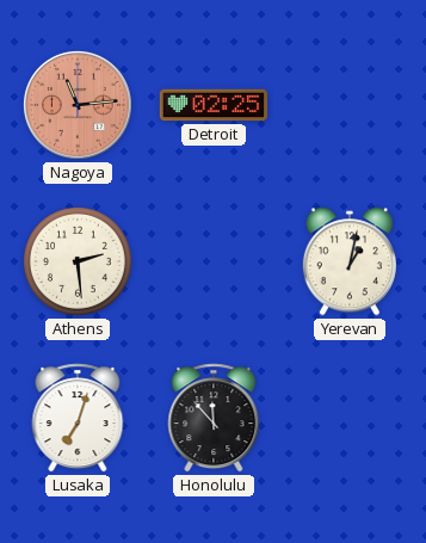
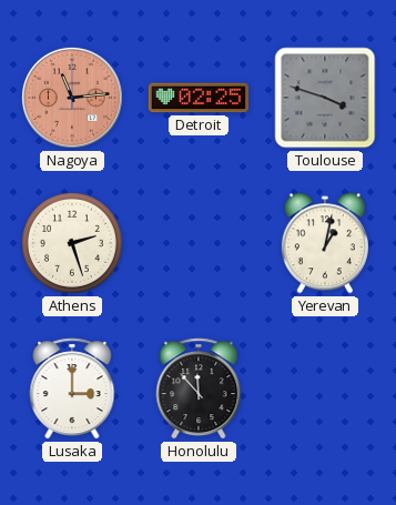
Toulouse: none -> 3:48 (325, 98)
Athens: 2:29 -> 2:27 (72, 243)
Lusaka: 7:03 -> 3:00 (72, 388)
